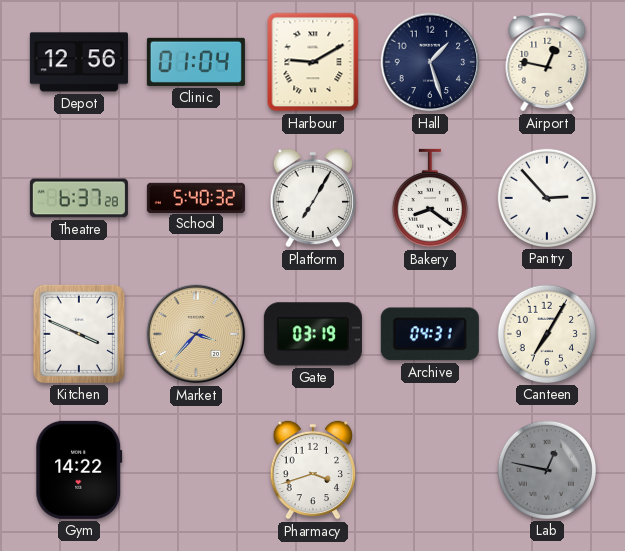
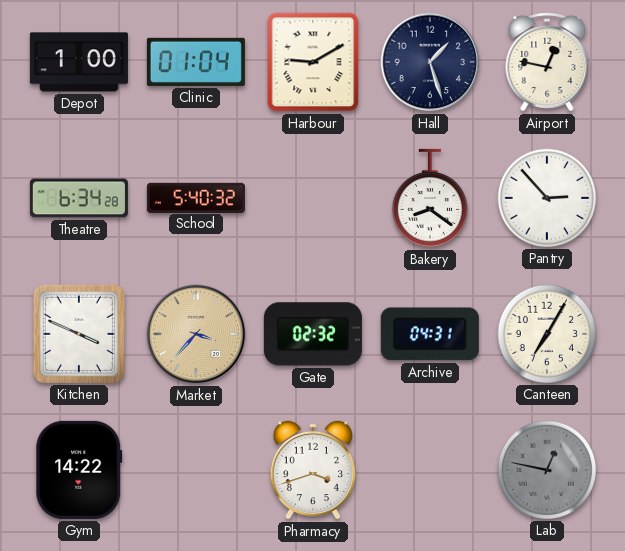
Depot: 12:56 -> 1:00 (79, 62)
Theatre: 6:37 -> 6:34 (79, 198)
Platform: 7:05 -> none (312, 198)
Gate: 03:19 -> 02:32 (313, 334)
